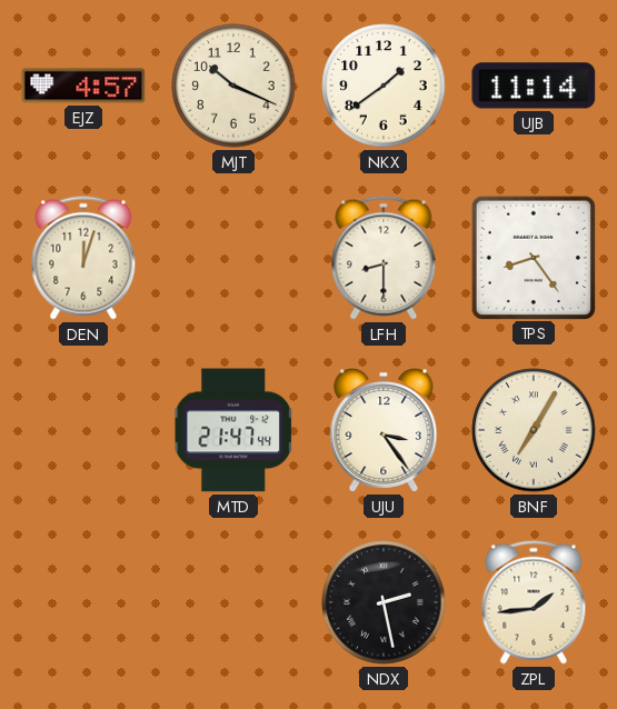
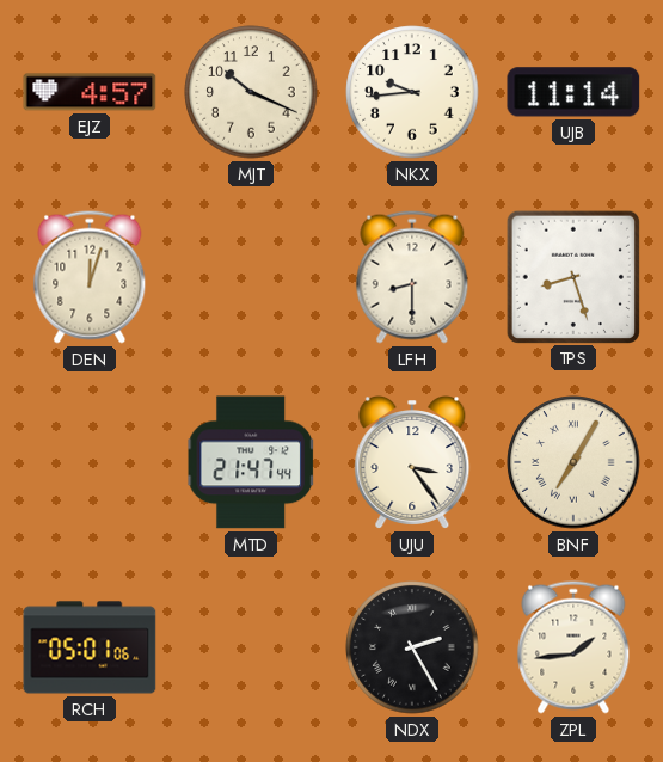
NKX: 1:39 -> 9:44 (412, 92)
TPS: 8:24 -> 8:27 (572, 276)
RCH: none -> 05:01 (90, 647)
NDX: 2:28 -> 2:25 (412, 647)
